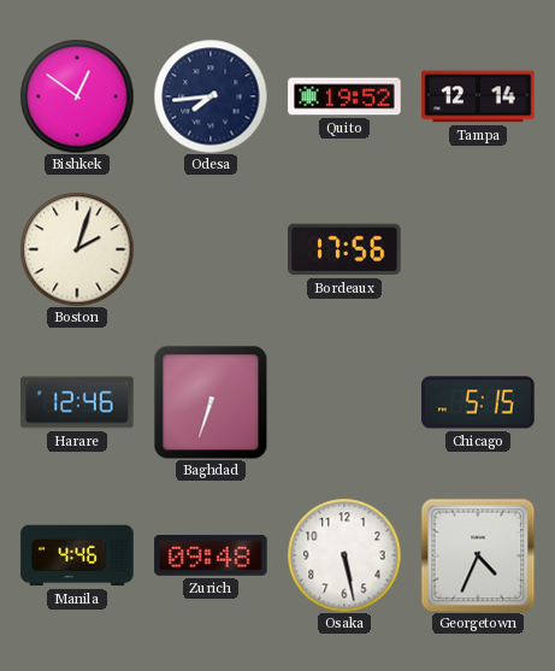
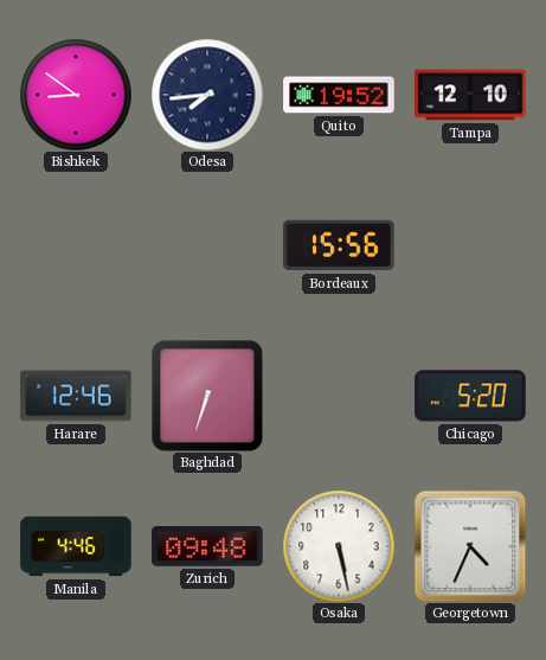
Bishkek: 12:51 -> 8:51 (76, 95)
Tampa: 12:14 -> 12:10 (470, 95)
Boston: 2:03 -> none (77, 249)
Bordeaux: 17:56 -> 15:56 (339, 245)
Chicago: 5:15 -> 5:20 (470, 396)
